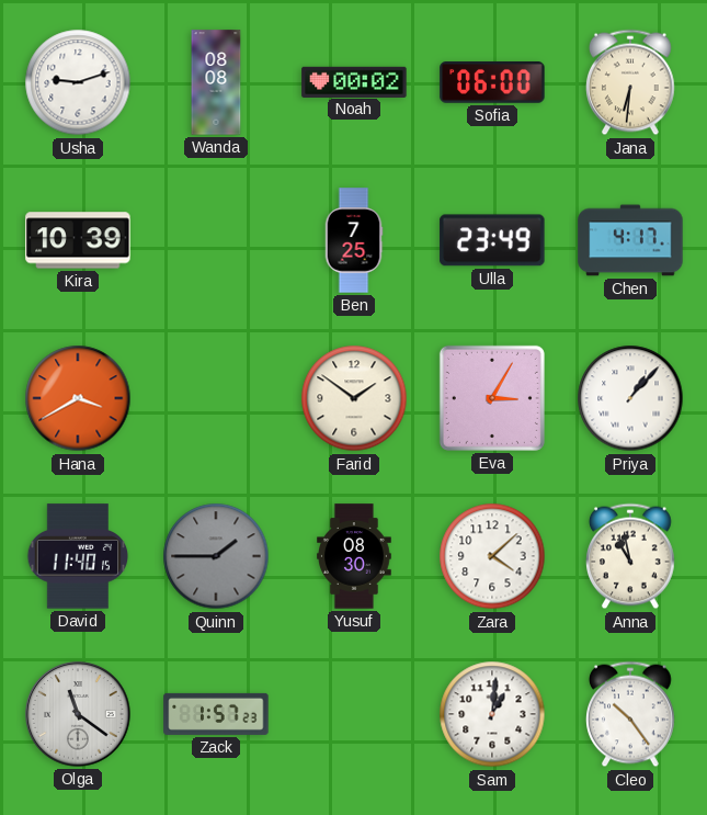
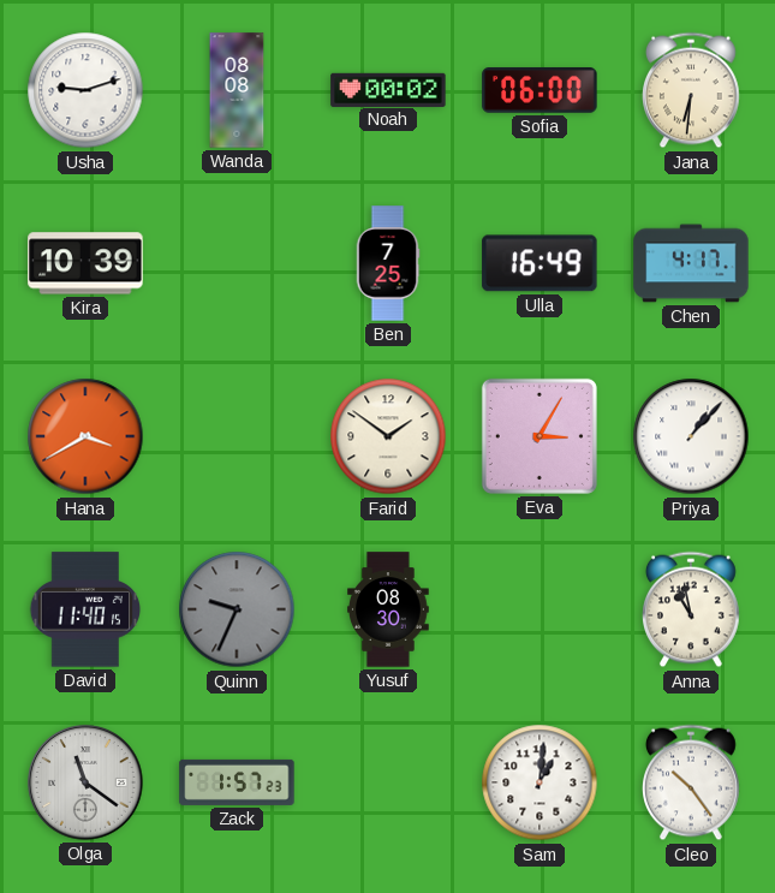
Ulla: 23:49 -> 16:49 (539, 263)
Quinn: 1:45 -> 9:34 (237, 609)
Zara: 4:08 -> none (492, 556)
